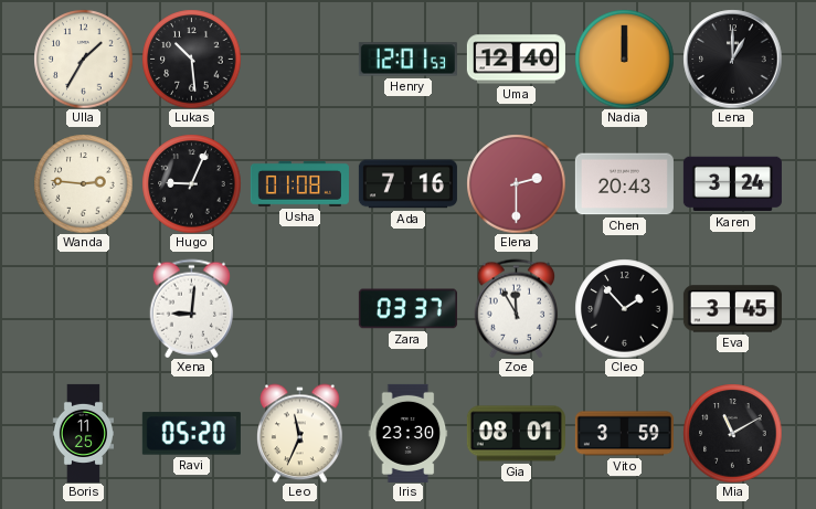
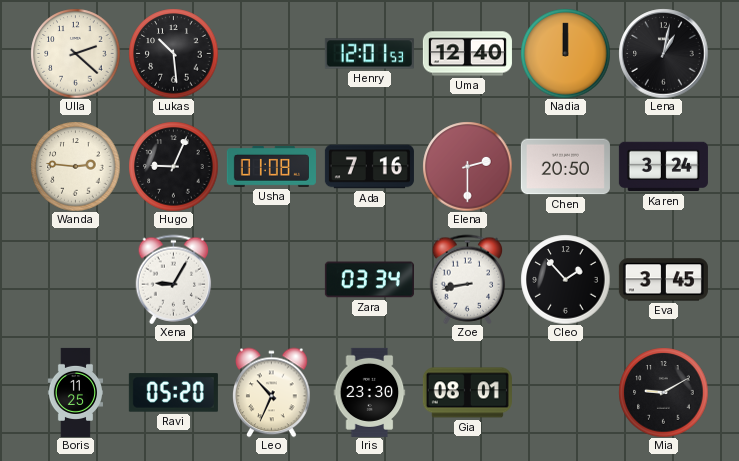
Ulla: 1:35 -> 2:22 (75, 53)
Lena: 1:00 -> 1:02 (663, 53)
Chen: 20:43 -> 20:50 (565, 167)
Xena: 9:01 -> 9:05 (174, 279)
Zara: 03:37 -> 03:34 (369, 280)
Zoe: 11:55 -> 8:43 (468, 279)
Leo: 11:34 -> 10:34 (272, 392)
Vito: 3:59 -> none (624, 434)
Mia: 11:10 -> 9:10 (663, 392)
